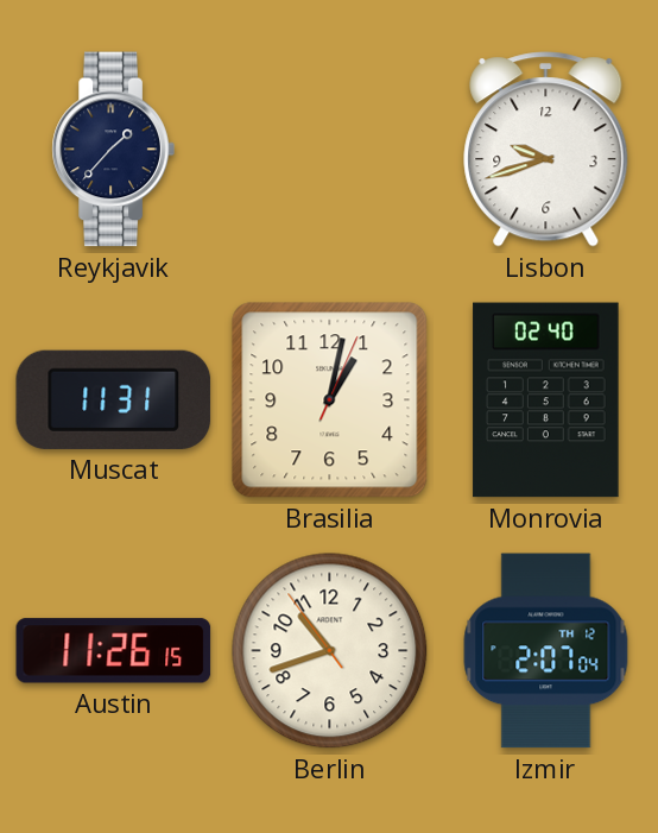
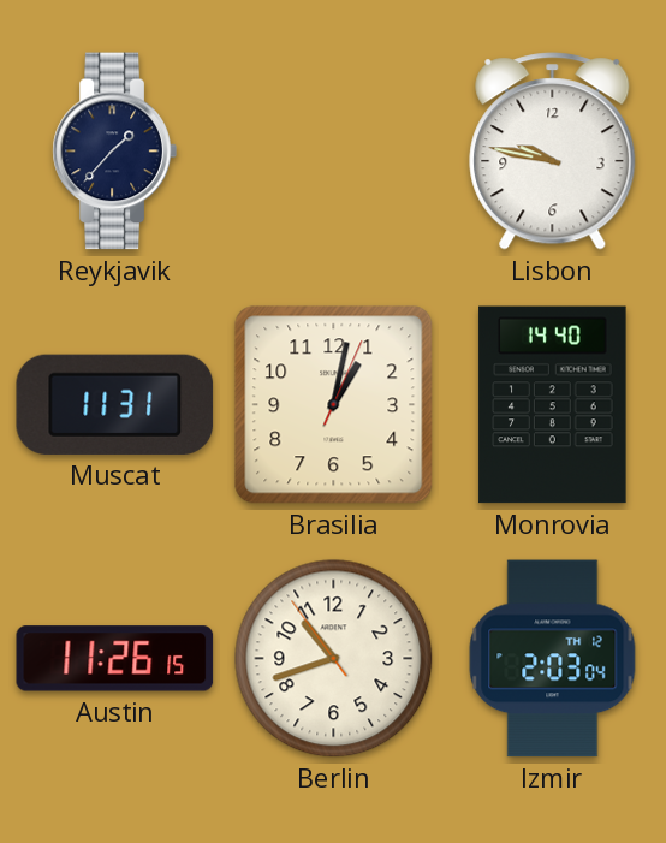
Lisbon: 9:42 -> 9:47 (553, 152)
Monrovia: 02:40 -> 14:40 (553, 405)
Izmir: 2:07 -> 2:03 (553, 659)
